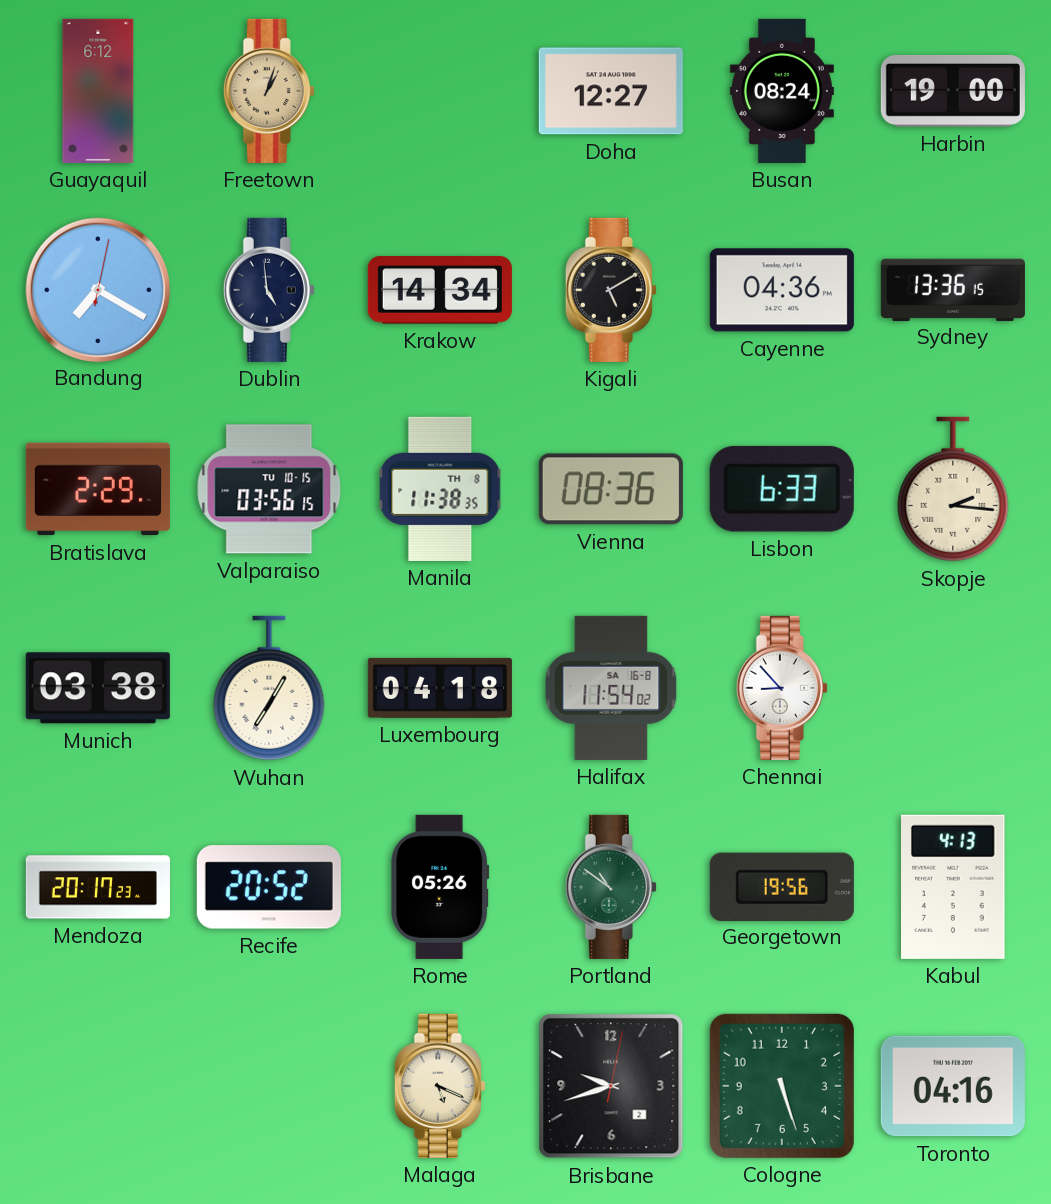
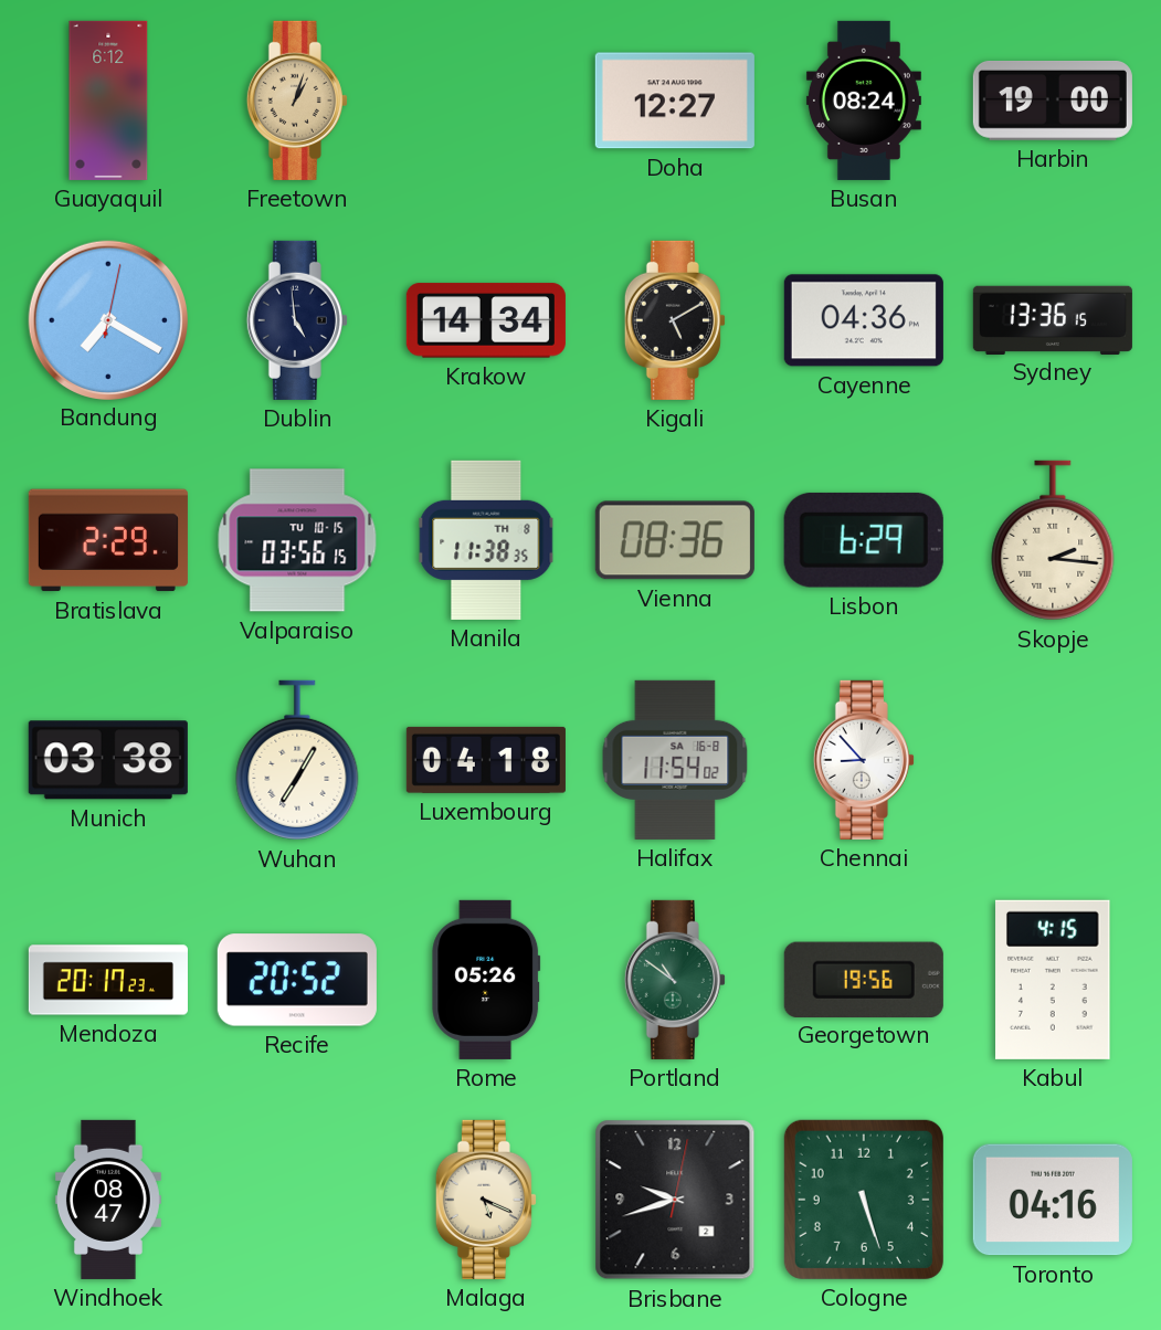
Lisbon: 6:33 -> 6:29 (864, 540)
Kabul: 4:13 -> 4:15 (1053, 980)
Windhoek: none -> 08:47 (108, 1200)
